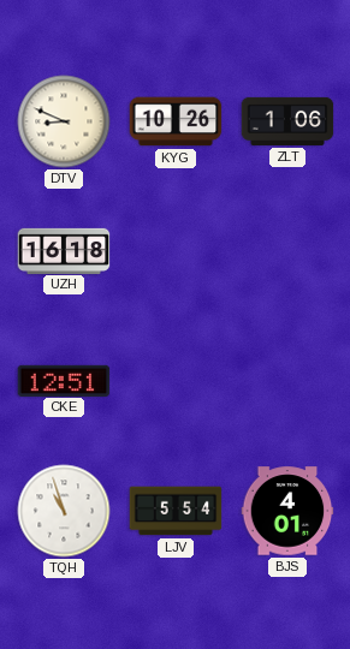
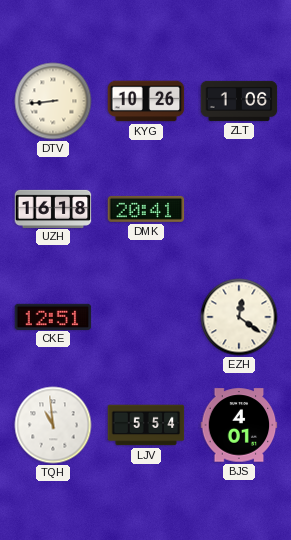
DTV: 8:49 -> 8:44 (53, 101)
DMK: none -> 20:41 (146, 209)
EZH: none -> 12:21 (239, 317)
TQH: 10:57 -> 10:59 (53, 425)
